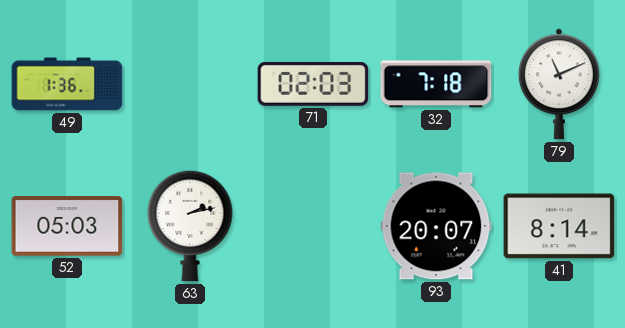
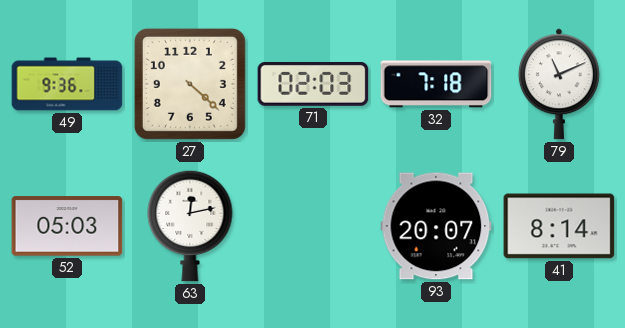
49: 1:36 -> 9:36 (67, 84)
27: none -> 4:22 (190, 84)
63: 2:13 -> 12:13 (190, 226)
